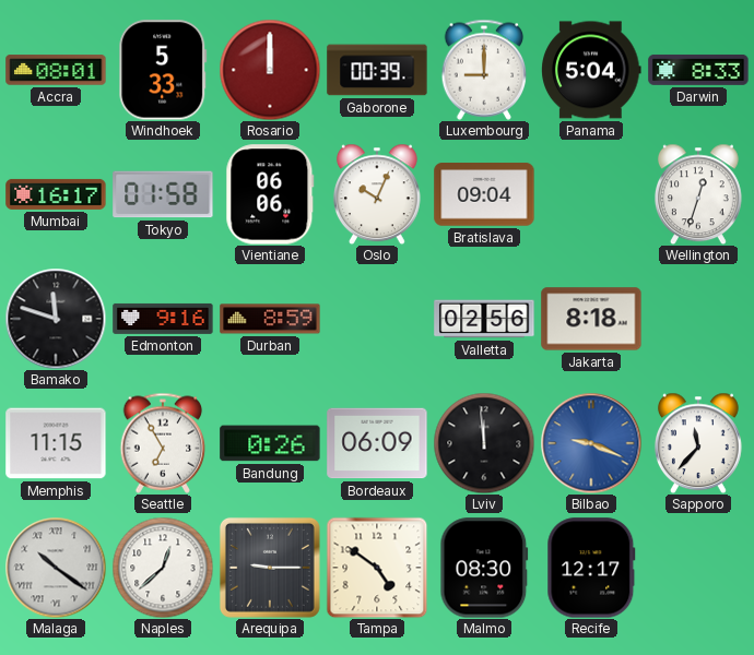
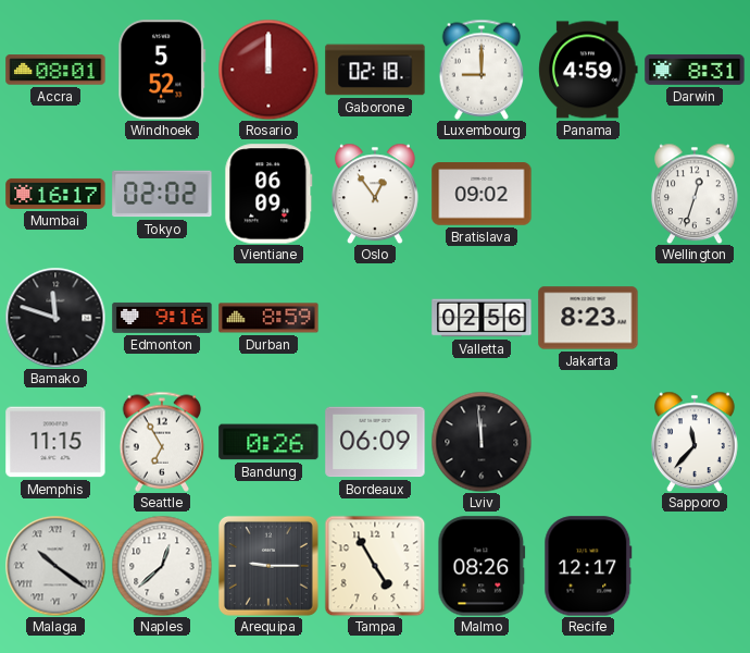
Windhoek: 5:33 -> 5:52 (162, 70)
Gaborone: 00:39 -> 02:18 (375, 70)
Panama: 5:04 -> 4:59 (588, 70)
Darwin: 8:33 -> 8:31 (695, 70)
Tokyo: 01:58 -> 02:02 (162, 194)
Vientiane: 06:06 -> 06:09 (268, 194)
Oslo: 10:04 -> 12:54 (375, 194)
Bratislava: 09:04 -> 09:02 (482, 194)
Jakarta: 8:18 -> 8:23 (588, 318)
Bilbao: 9:19 -> none (591, 443)
Tampa: 4:51 -> 4:55 (375, 566)
Malmo: 08:30 -> 08:26 (482, 566)
